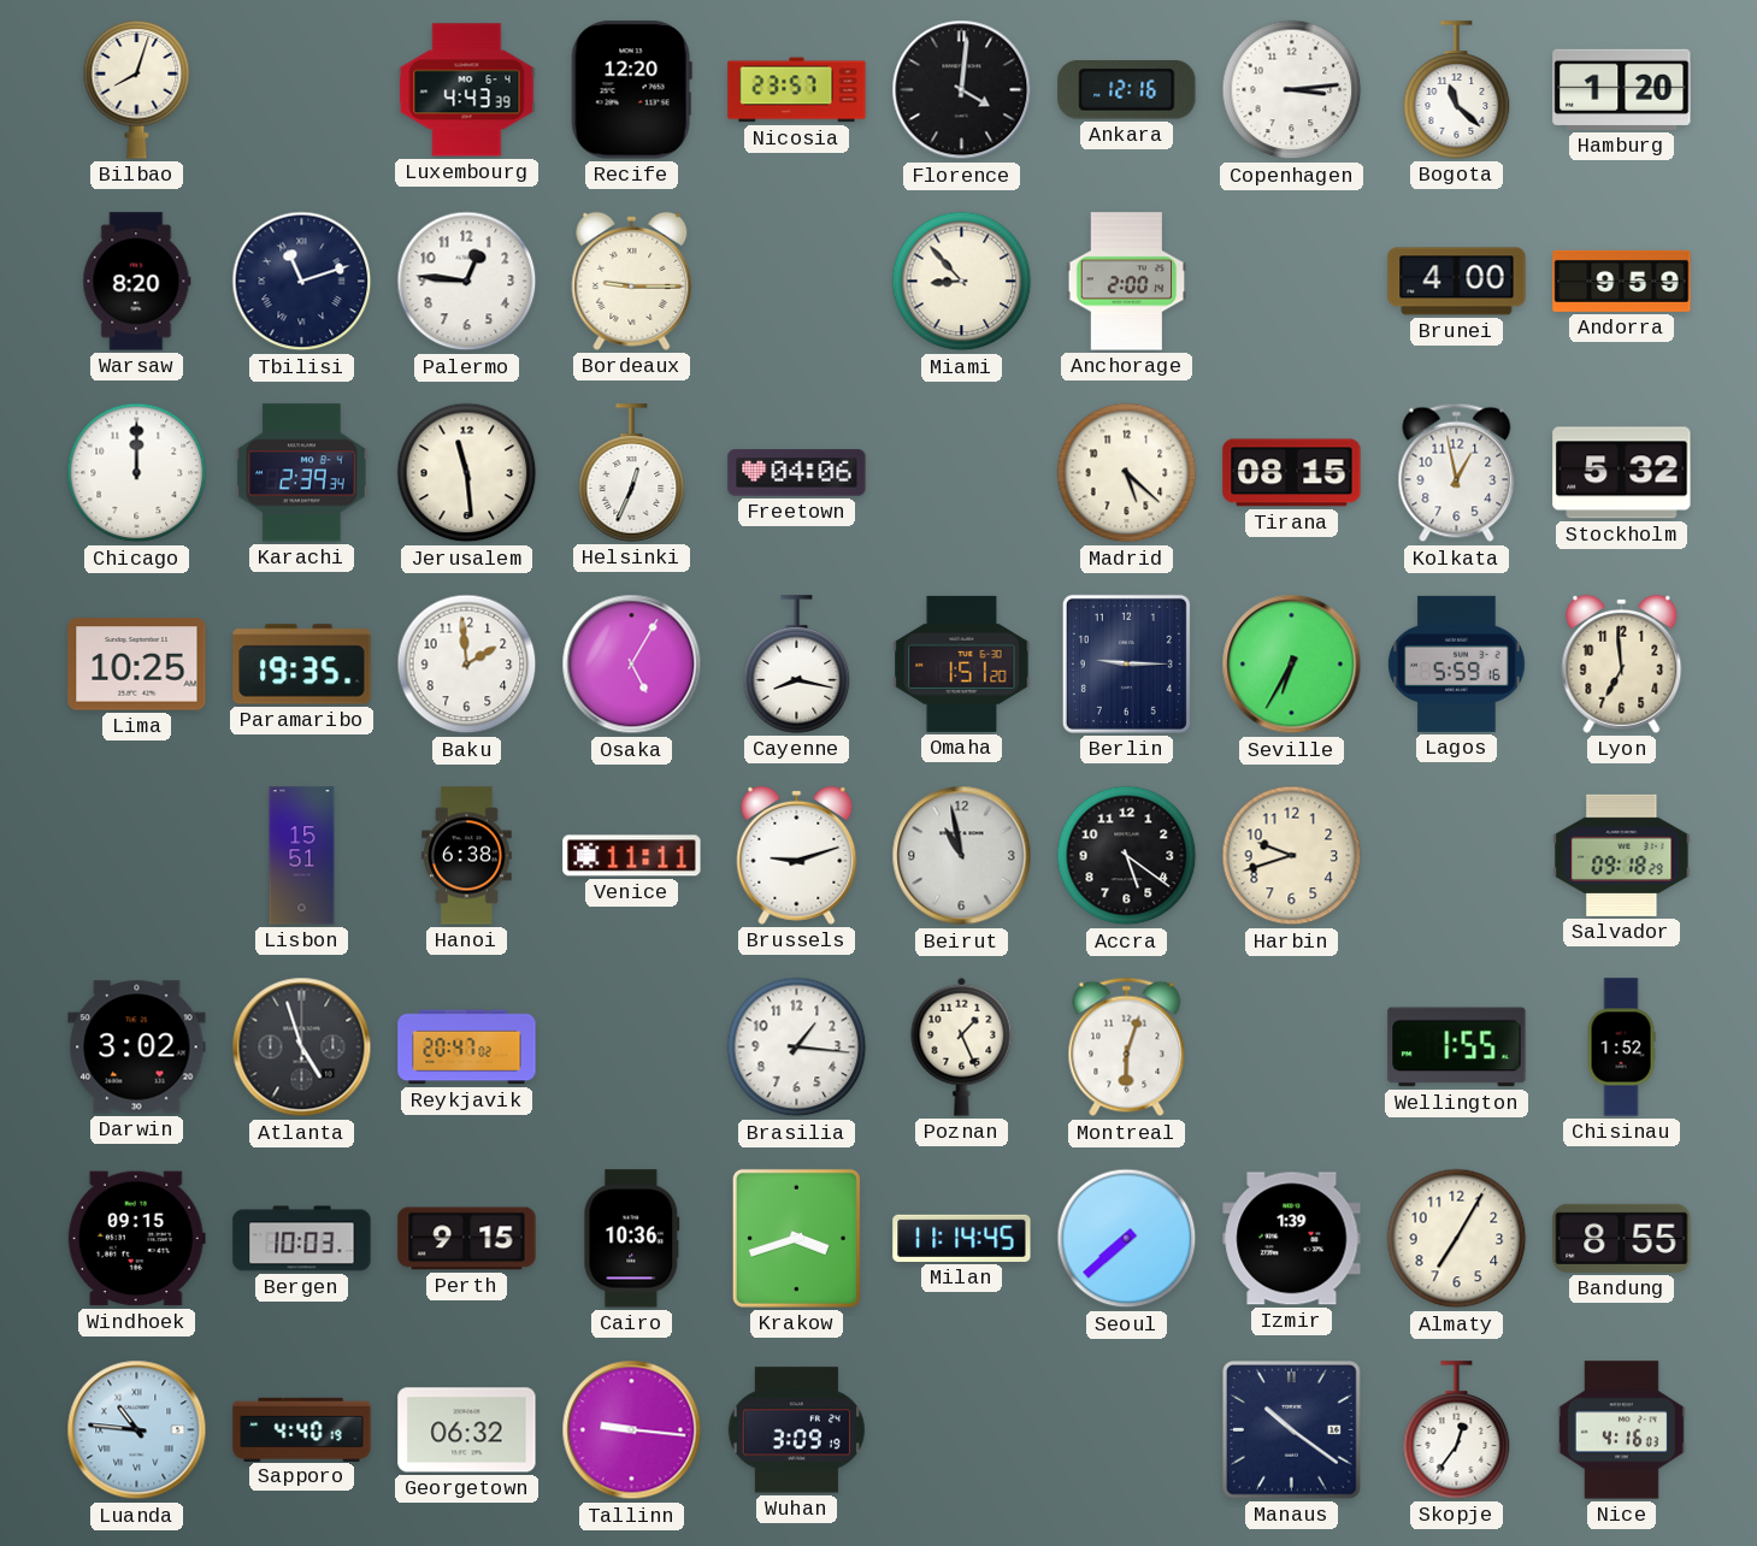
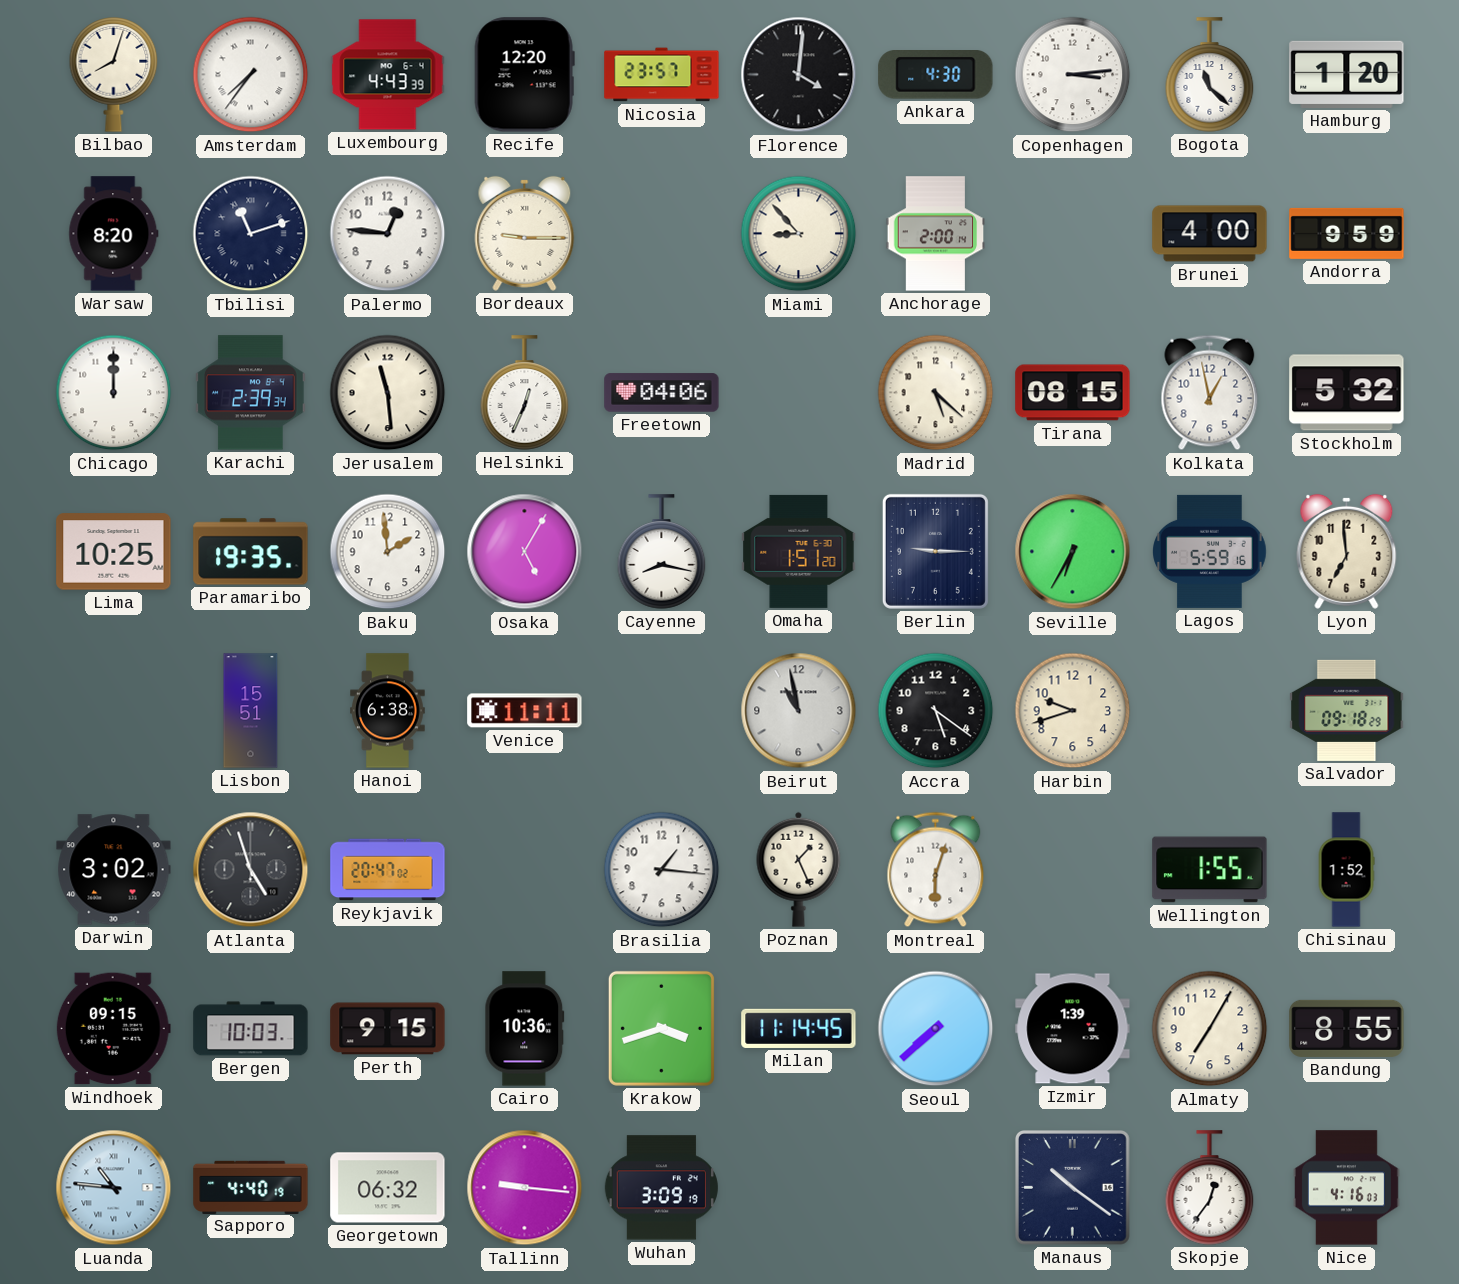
Amsterdam: none -> 7:36 (251, 75)
Ankara: 12:16 -> 4:30 (936, 75)
Brussels: 9:12 -> none (797, 855)
